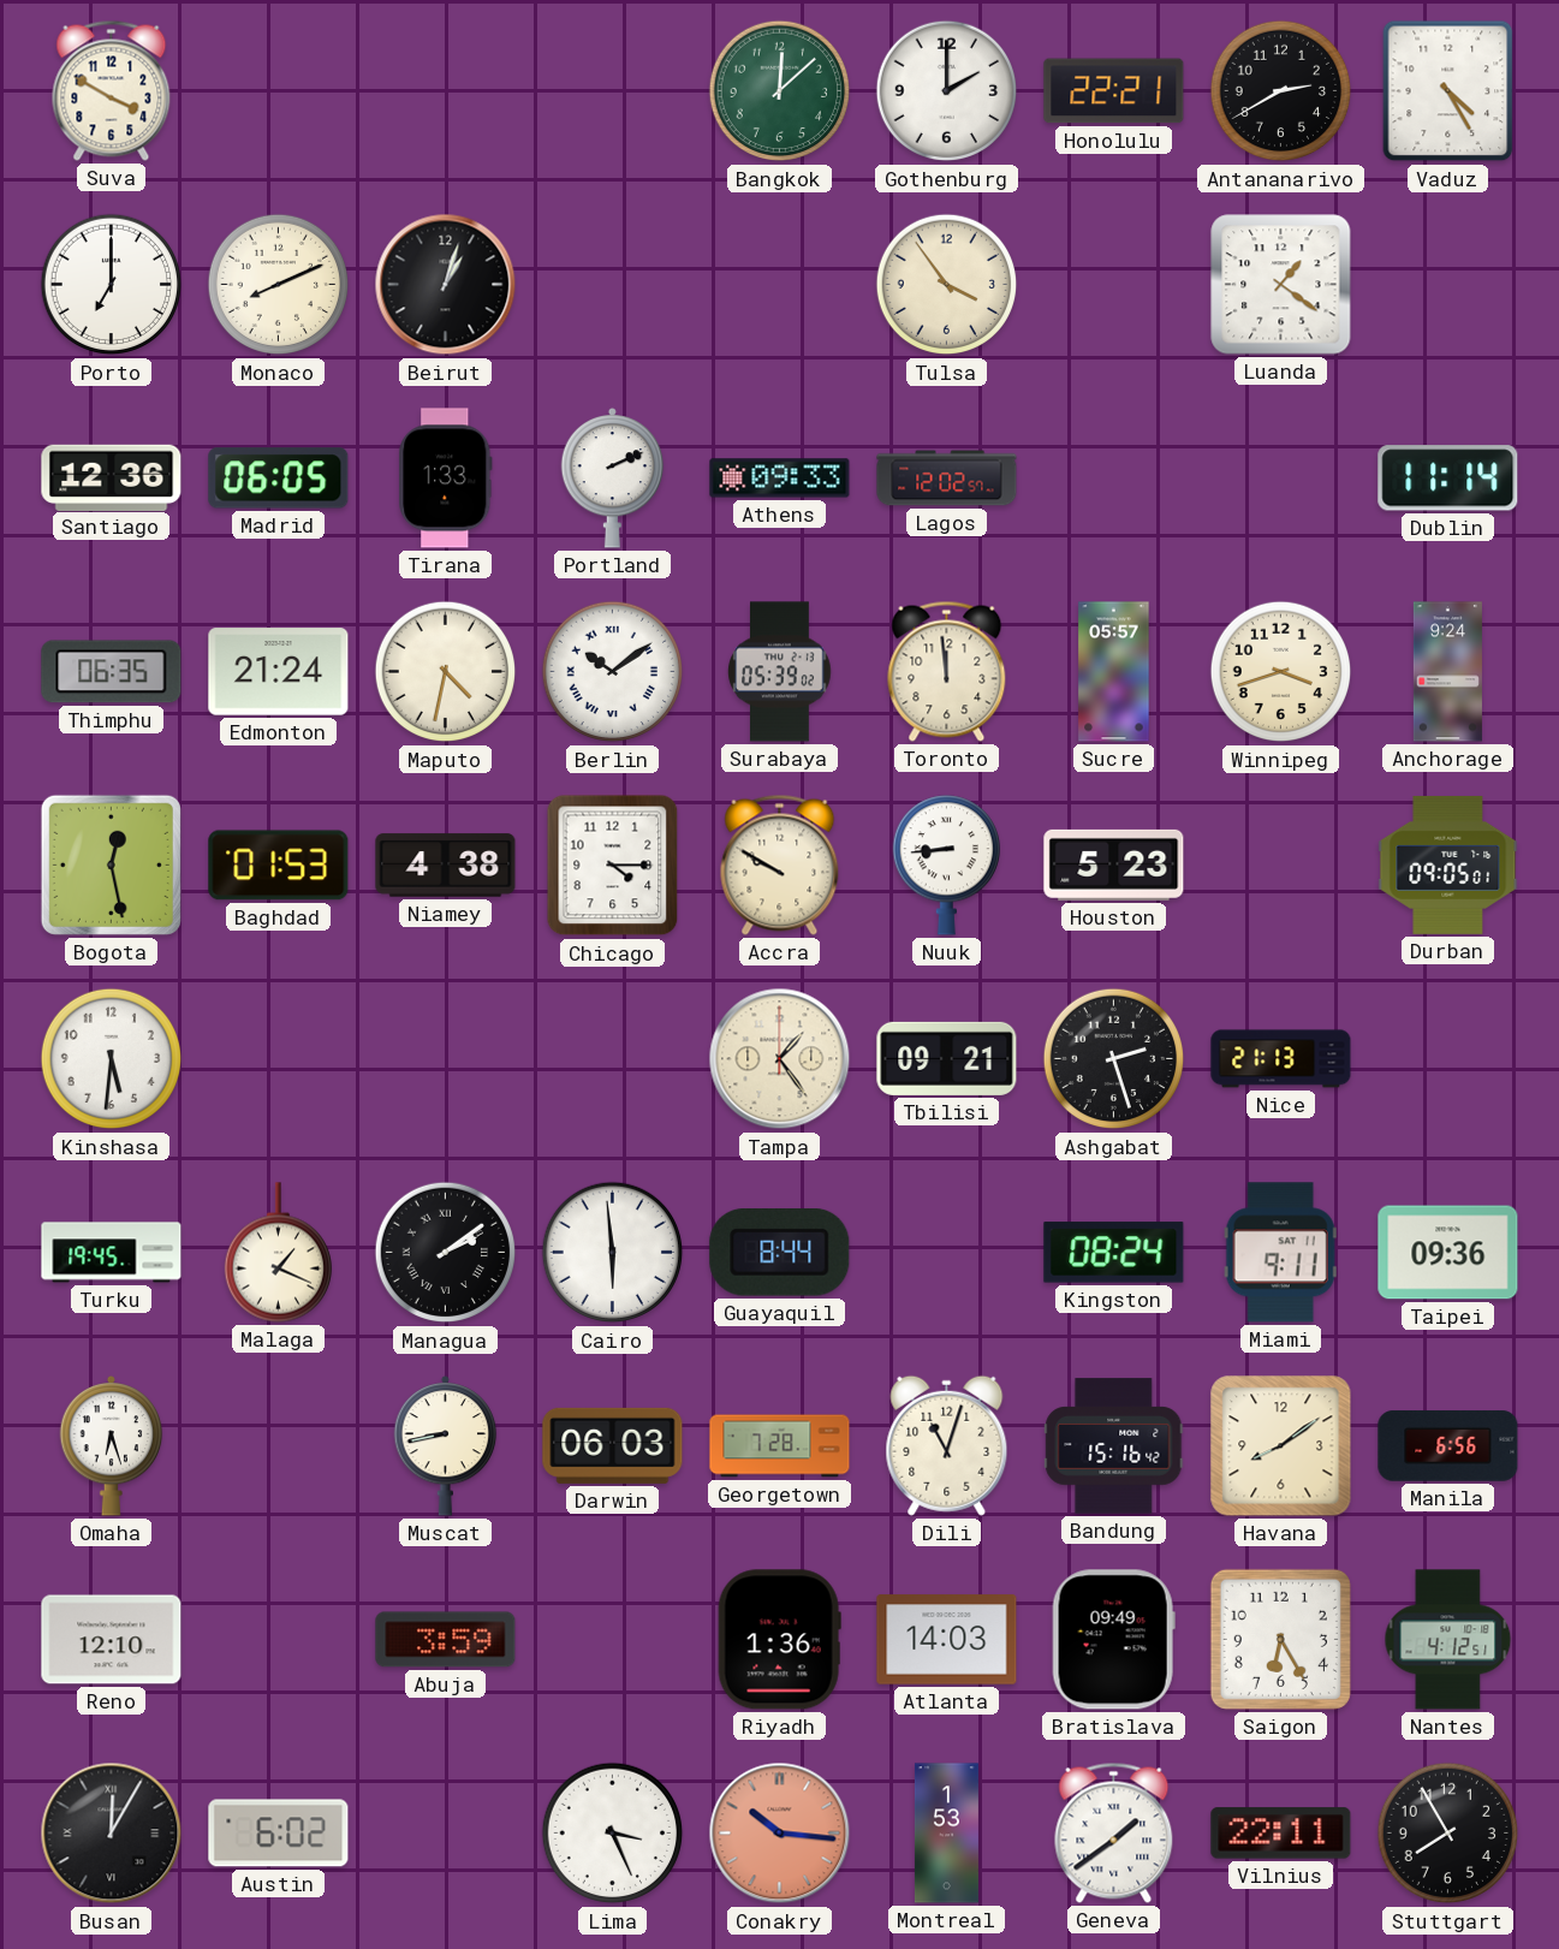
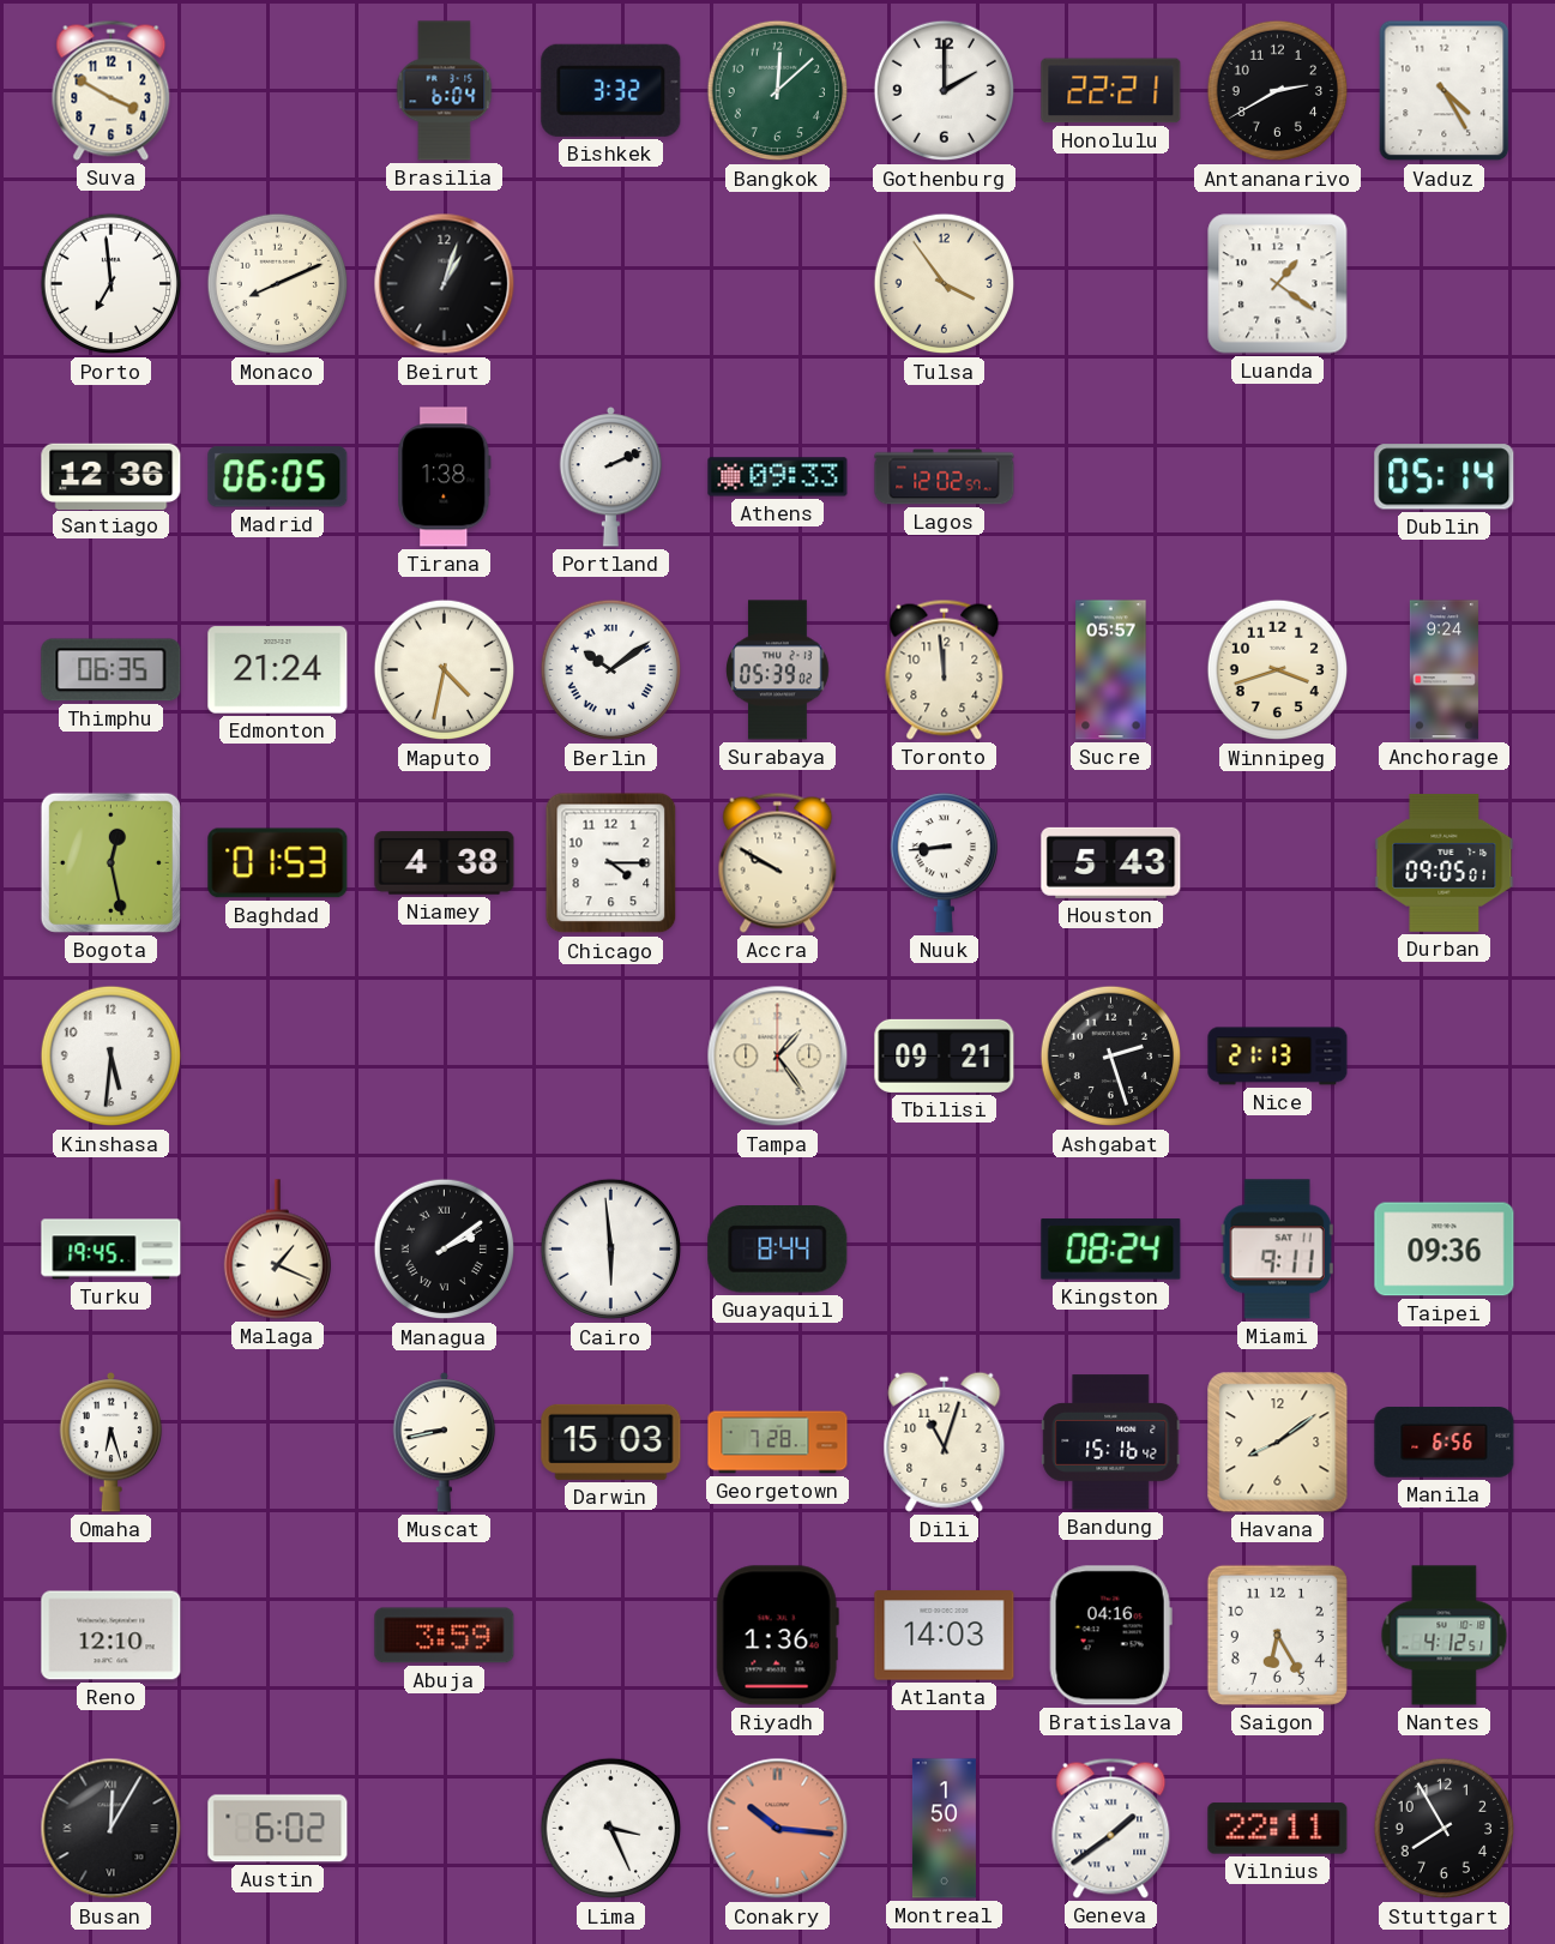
Brasilia: none -> 6:04 (445, 91)
Bishkek: none -> 3:32 (611, 90)
Porto: 7:00 -> 6:59 (111, 284)
Tirana: 1:33 -> 1:38 (445, 477)
Dublin: 11:14 -> 05:14 (1445, 477)
Houston: 5:23 -> 5:43 (1111, 862)
Darwin: 06:03 -> 15:03 (611, 1442)
Bratislava: 09:49 -> 04:16 (1110, 1636)
Montreal: 1:53 -> 1:50 (944, 1829)
